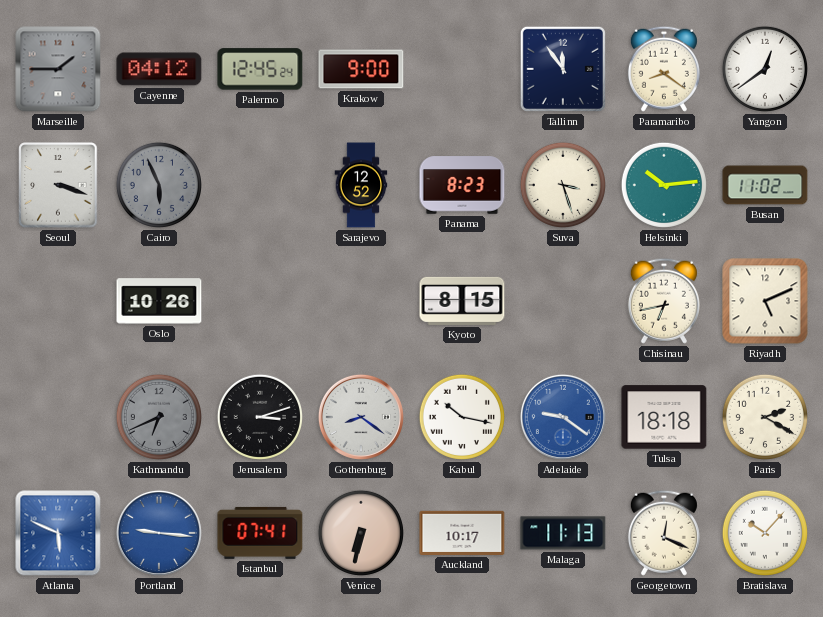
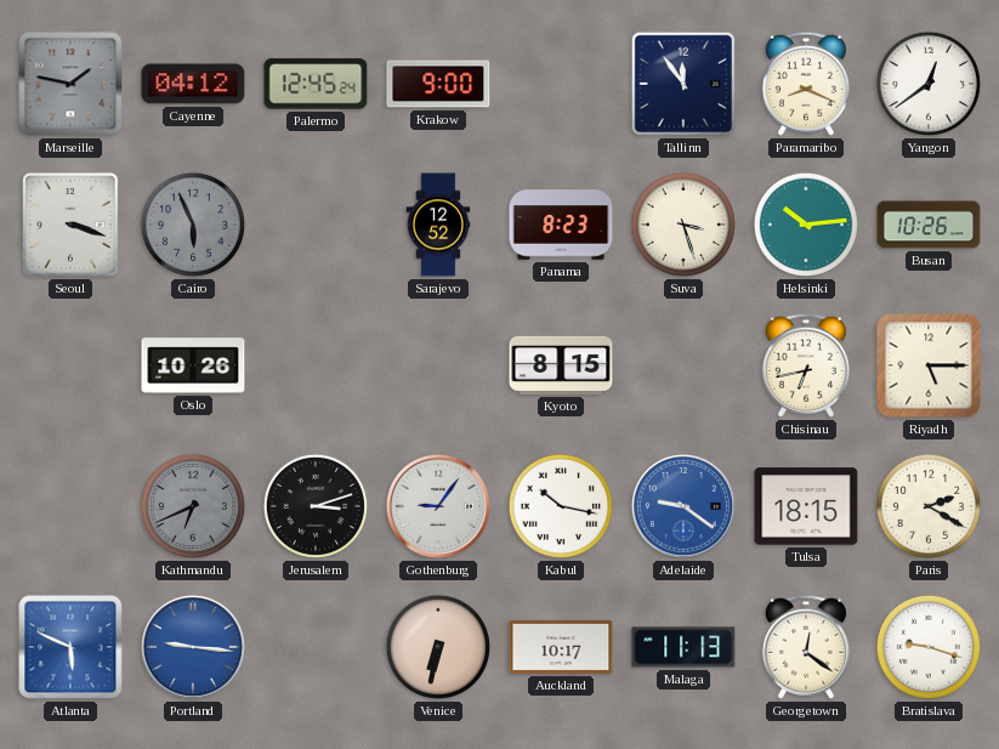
Marseille: 1:45 -> 1:47 (70, 84)
Paramaribo: 8:21 -> 8:19 (806, 84)
Busan: 11:02 -> 10:26 (929, 225)
Riyadh: 5:11 -> 5:15 (929, 365)
Gothenburg: 8:21 -> 9:06 (438, 506)
Tulsa: 18:18 -> 18:15 (806, 506)
Istanbul: 07:41 -> none (260, 533)
Georgetown: 12:19 -> 12:21 (806, 647)
Bratislava: 10:07 -> 9:18 (929, 647)
